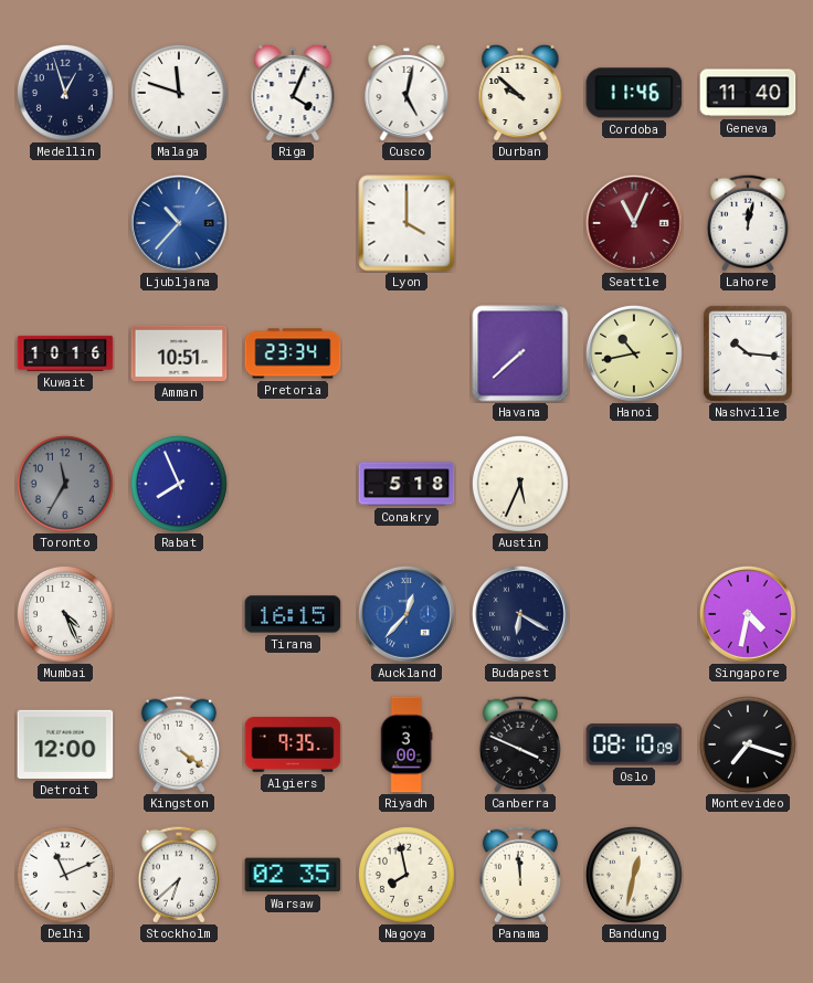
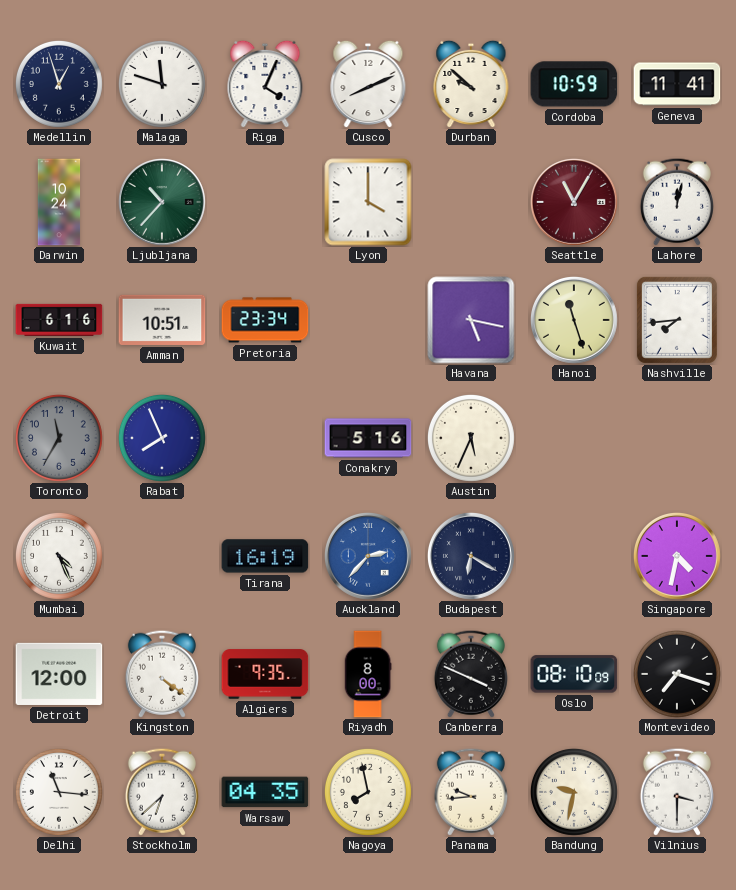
Cusco: 5:02 -> 8:11 (368, 84)
Cordoba: 11:46 -> 10:59 (574, 84)
Geneva: 11:40 -> 11:41 (677, 84)
Darwin: none -> 10:24 (59, 202)
Ljubljana dial: blue -> green (162, 202)
Seattle: 11:04 -> 11:05 (574, 202)
Kuwait: 10:16 -> 6:16 (59, 320)
Havana: 7:38 -> 5:17 (471, 320)
Hanoi: 10:43 -> 11:27 (574, 320)
Nashville: 10:16 -> 7:44 (677, 320)
Conakry: 5:18 -> 5:16 (368, 438)
Tirana: 16:15 -> 16:19 (265, 556)
Auckland: 12:37 -> 2:37 (368, 556)
Riyadh: 3:00 -> 8:00 (368, 674)
Delhi: 11:11 -> 11:16 (59, 792)
Warsaw: 02:35 -> 04:35 (265, 792)
Panama: 11:59 -> 9:44 (471, 792)
Bandung: 12:32 -> 9:32 (574, 792)
Vilnius: none -> 3:30 (677, 792)
